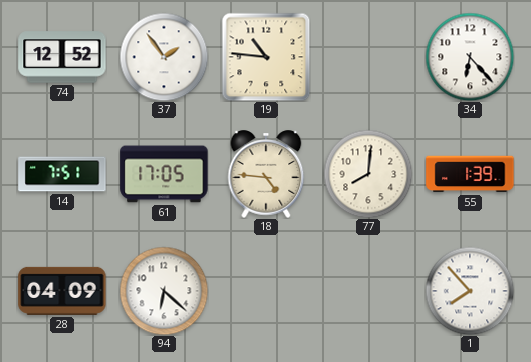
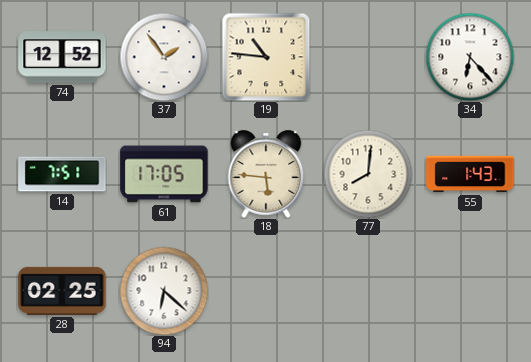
18: 4:46 -> 5:46 (266, 174)
55: 1:39 -> 1:43 (470, 174)
28: 04:09 -> 02:25 (62, 291)
1: 7:53 -> none (470, 291)
